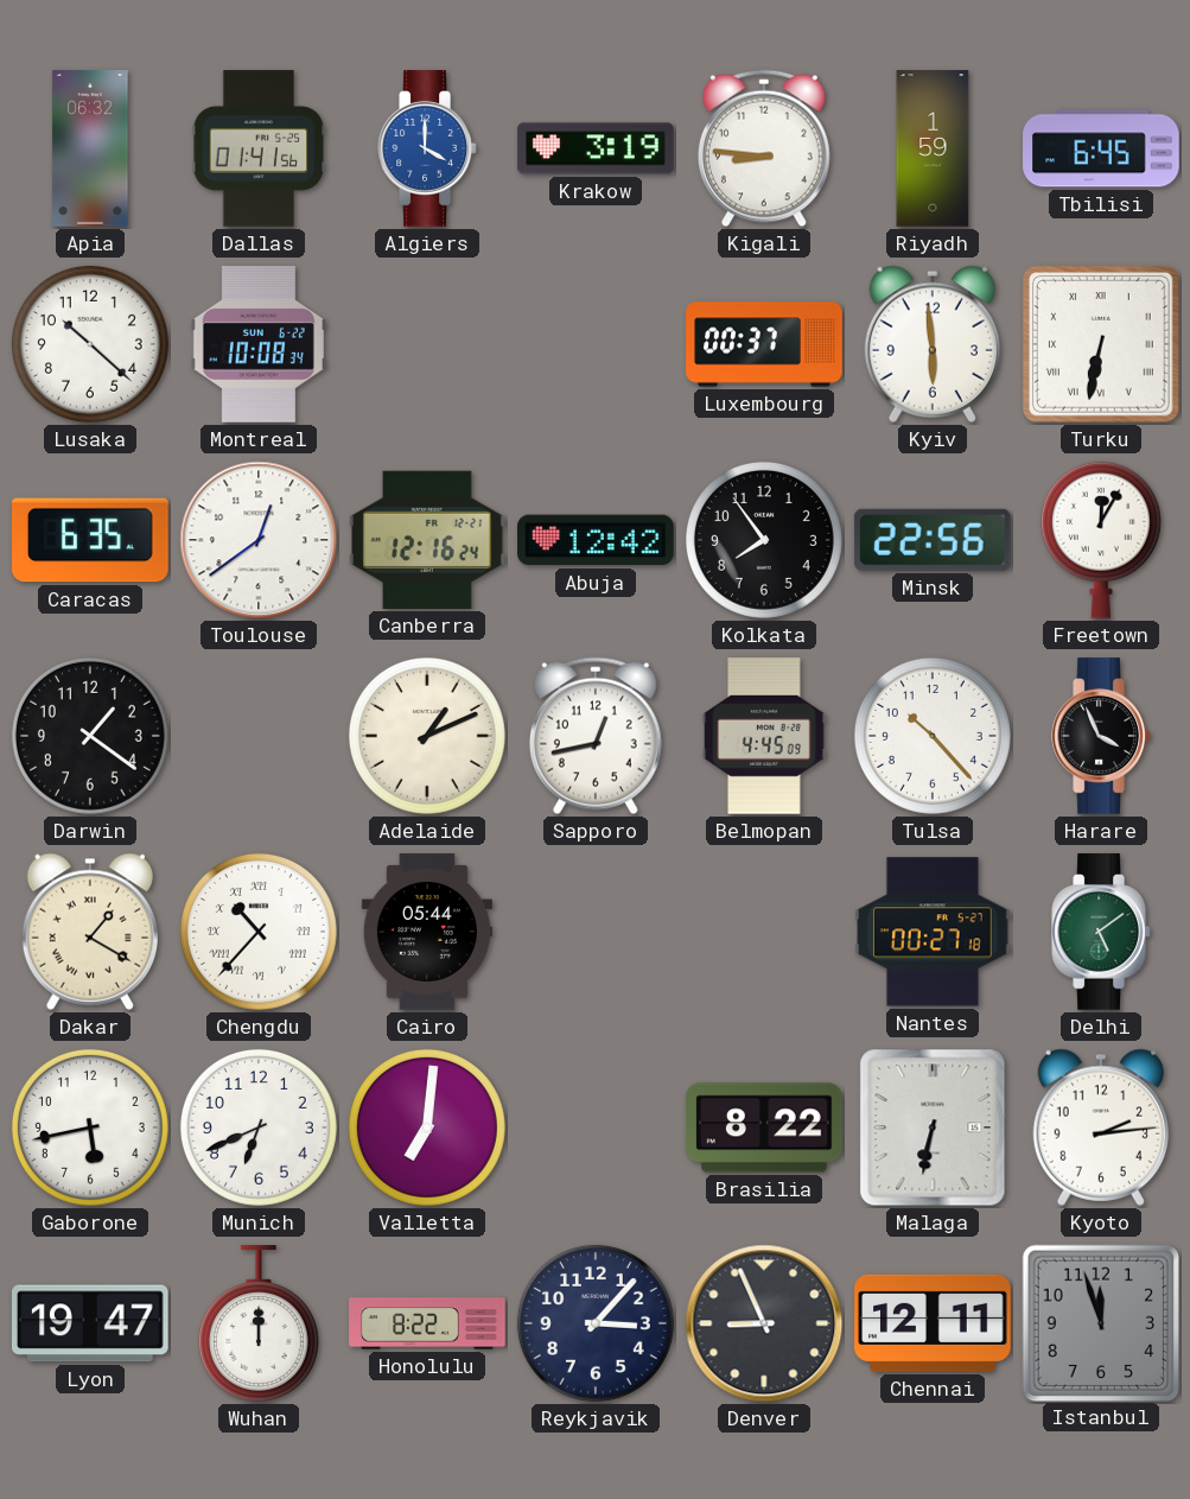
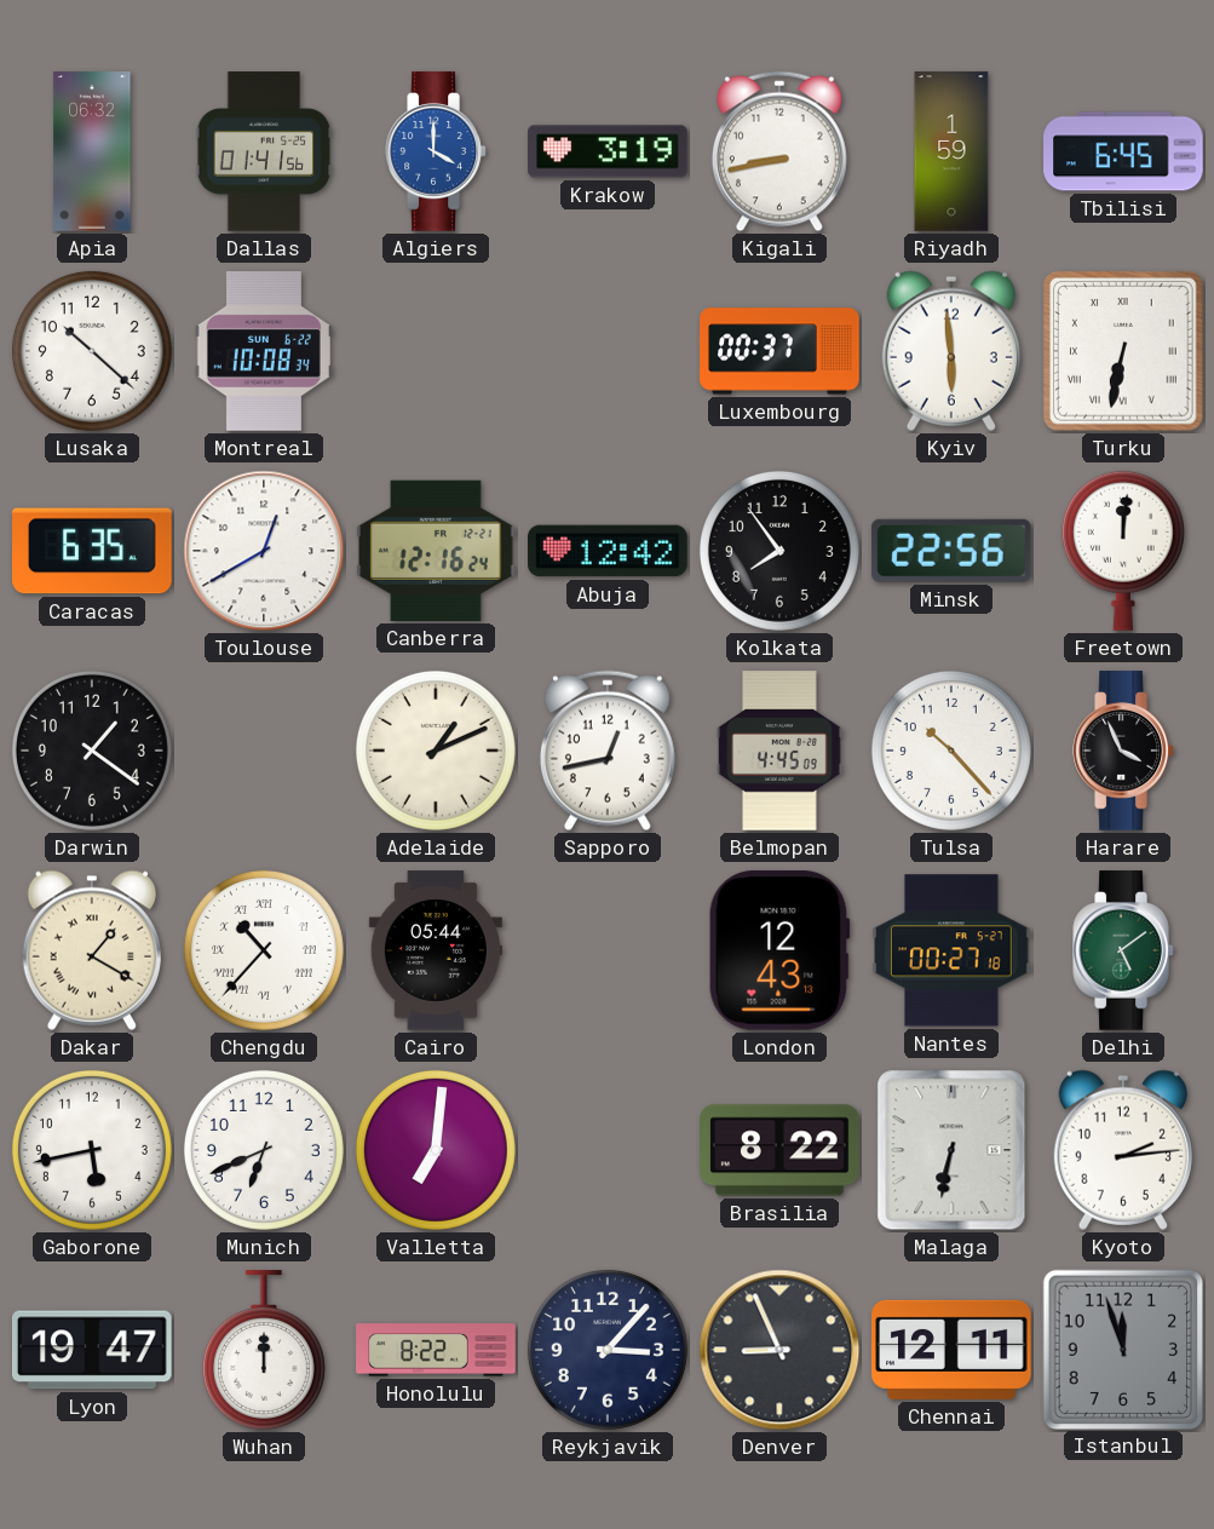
Kigali: 8:46 -> 8:43 (779, 151)
Toulouse: 12:39 -> 12:40 (264, 551)
Freetown: 12:05 -> 12:01 (1123, 551)
London: none -> 12:43 (779, 950)
